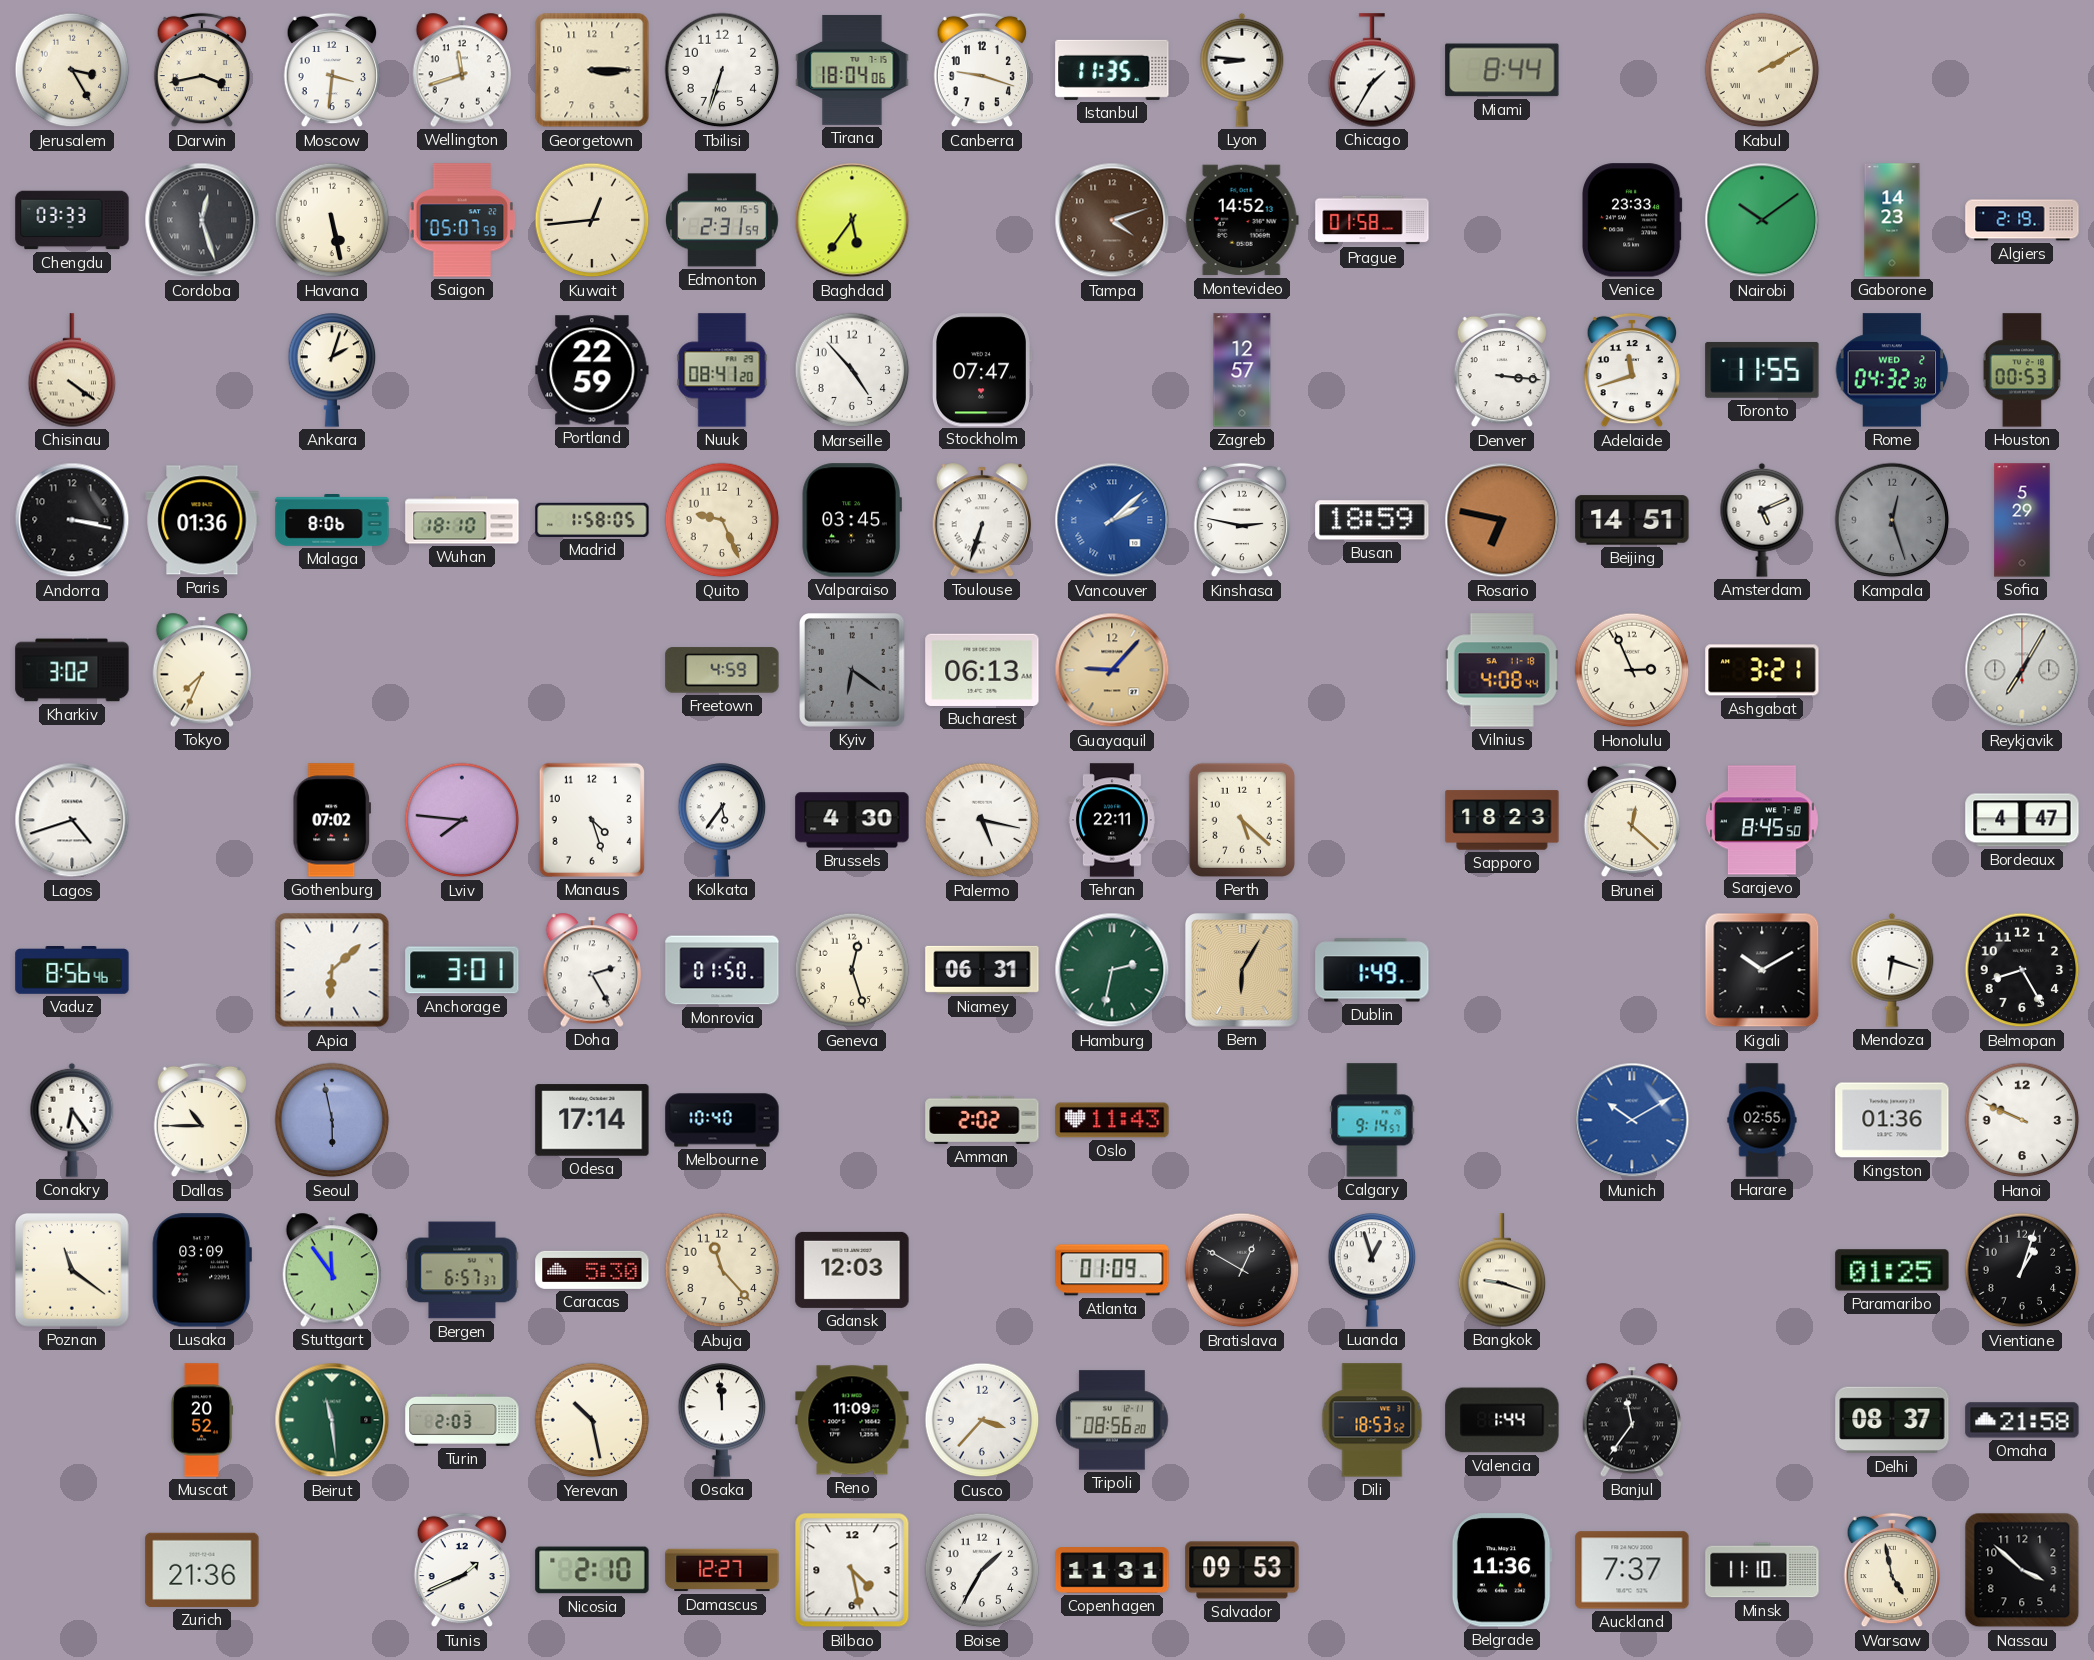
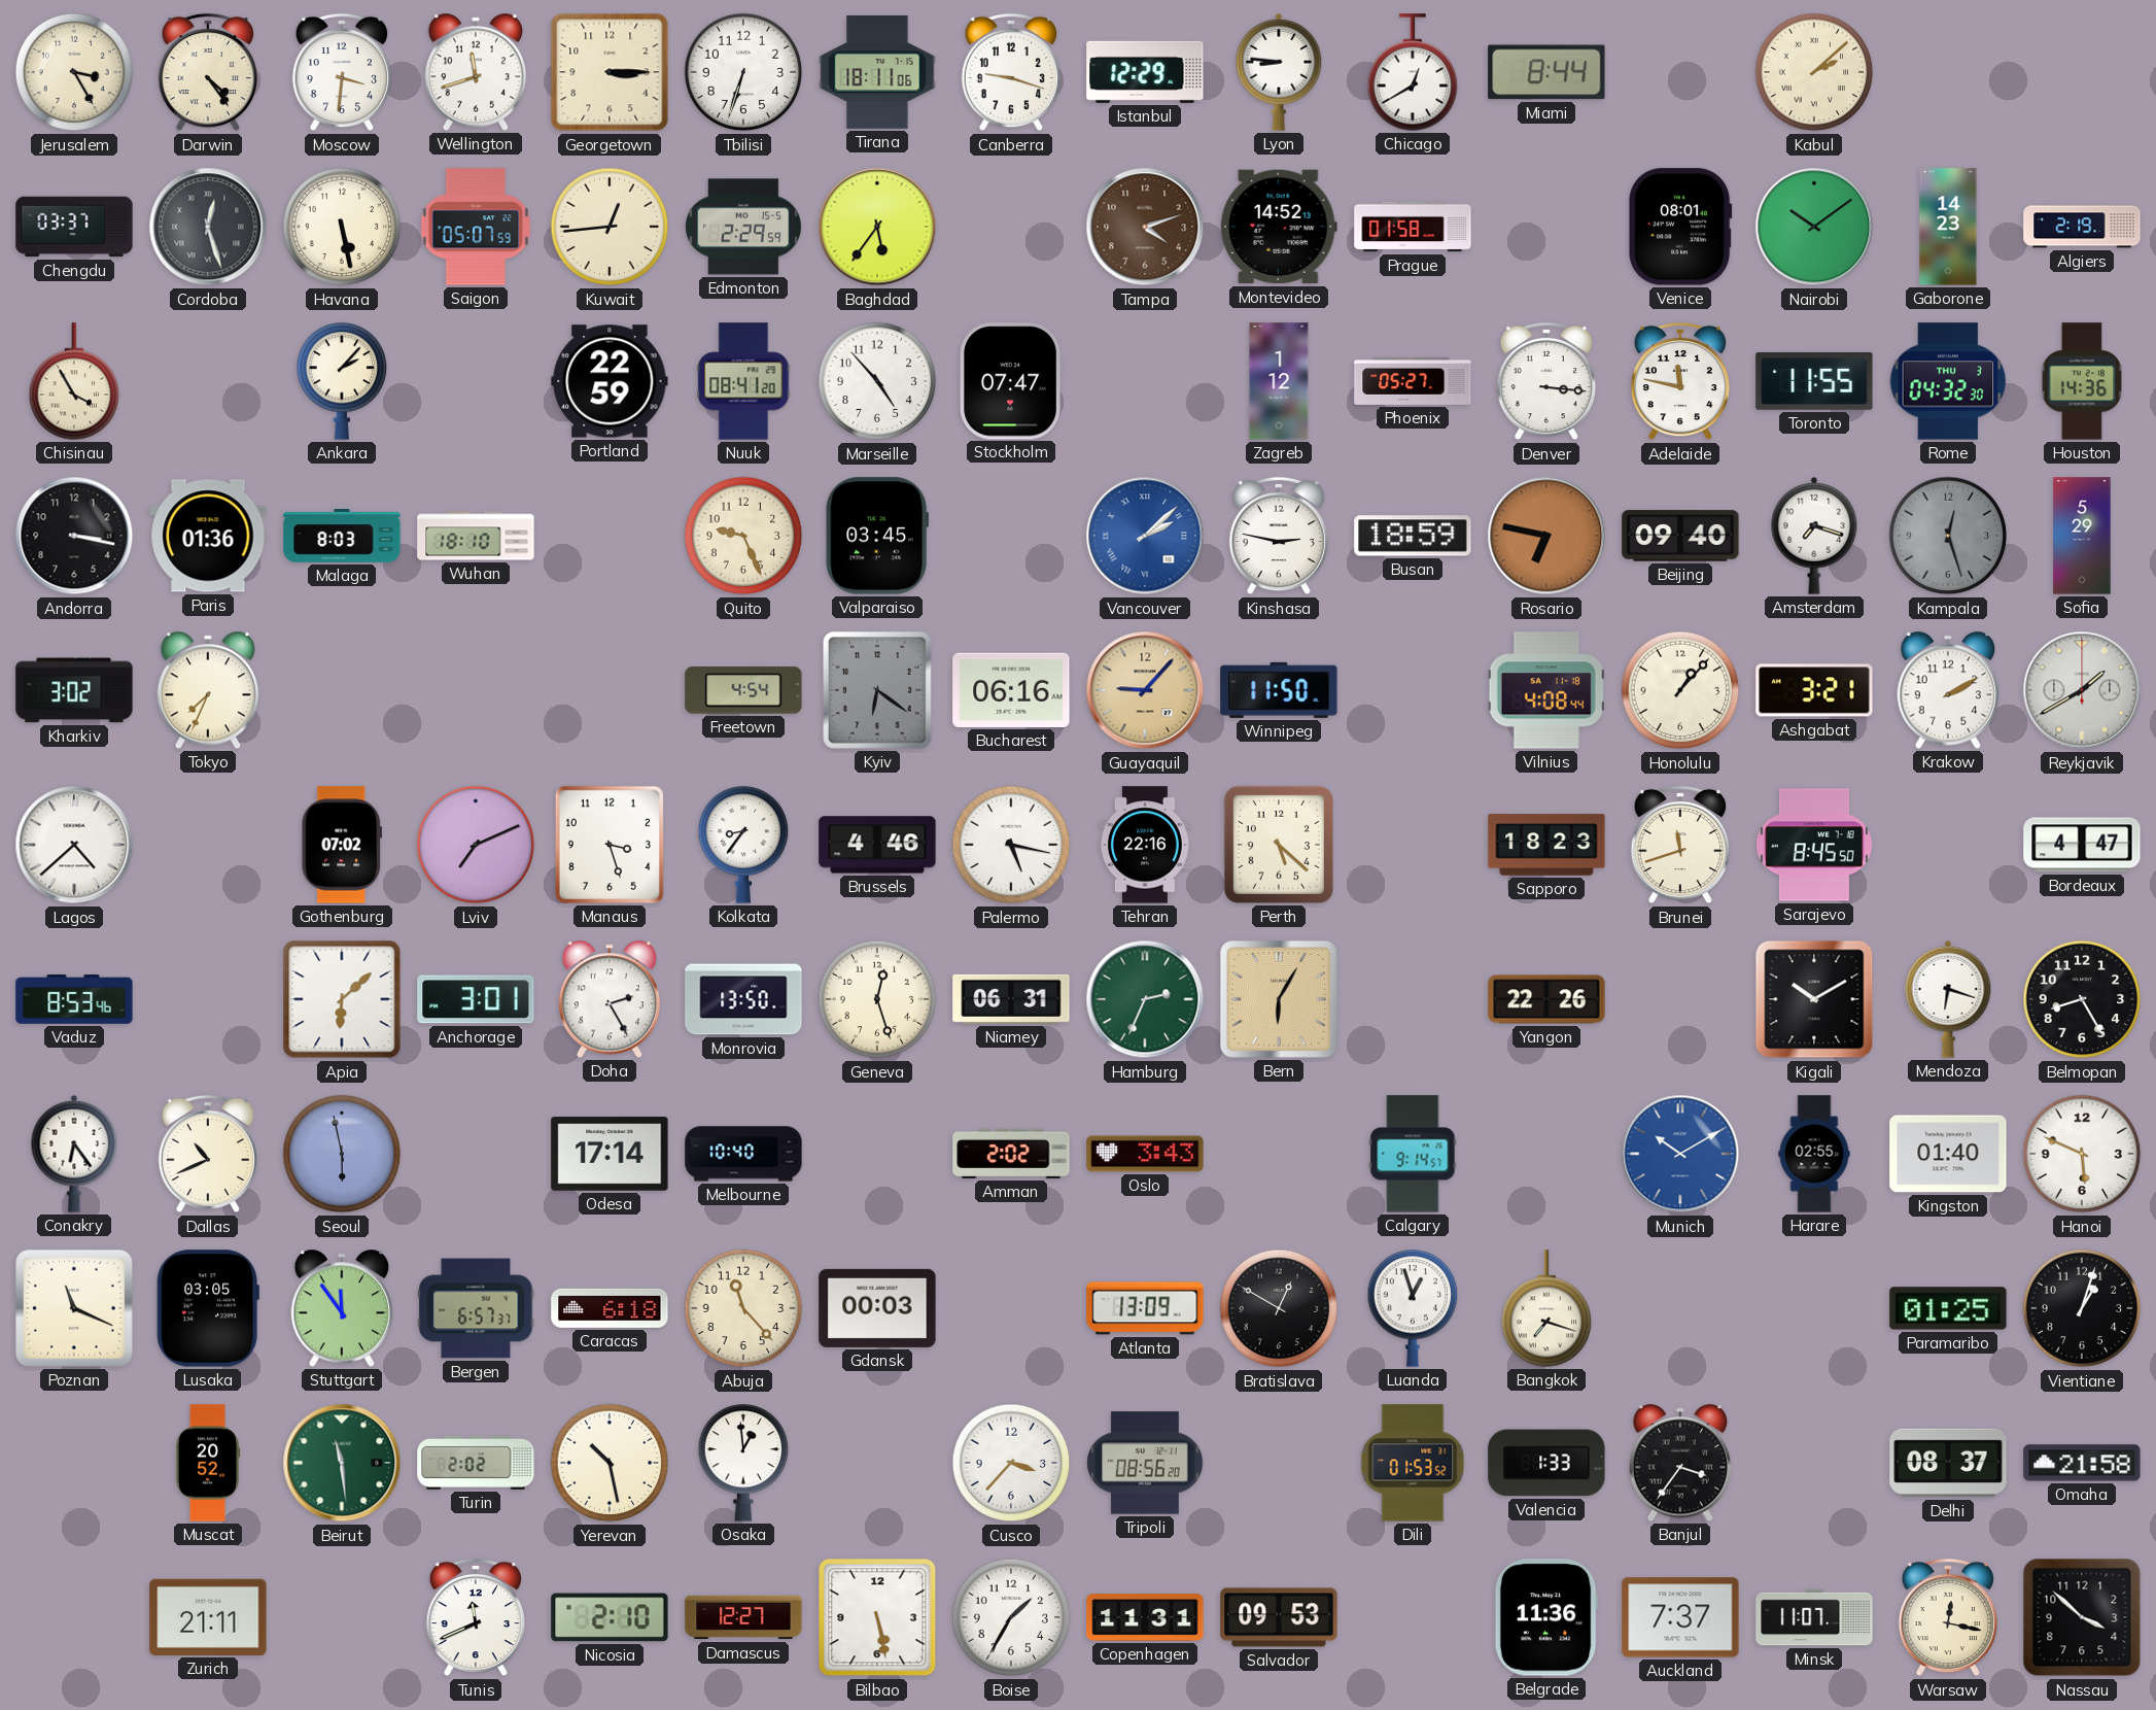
Darwin: 3:43 -> 4:24 (207, 72)
Tirana: 18:04 -> 18:11 (877, 72)
Istanbul: 11:35 -> 12:29 (1145, 72)
Chicago: 1:35 -> 12:40 (1413, 72)
Kabul: 2:10 -> 2:08 (1814, 72)
Chengdu: 03:33 -> 03:37 (74, 227)
Edmonton: 2:31 -> 2:29 (744, 227)
Venice: 23:33 -> 08:01 (1681, 227)
Chisinau: 4:21 -> 3:55 (74, 381)
Ankara: 2:03 -> 2:07 (342, 381)
Zagreb: 12:57 -> 1:12 (1279, 381)
Phoenix: none -> 05:27 (1413, 381)
Adelaide: 11:42 -> 11:47 (1679, 381)
Rome date: WED 2 -> THU 3 (1948, 381)
Houston: 00:53 -> 14:36 (2082, 381)
Malaga: 8:06 -> 8:03 (342, 536)
Madrid: 1:58 -> none (592, 520)
Toulouse: 6:33 -> none (982, 520)
Beijing: 14:51 -> 09:40 (1680, 536)
Amsterdam: 5:11 -> 7:18 (1814, 536)
Freetown: 4:59 -> 4:54 (743, 690)
Bucharest: 06:13 -> 06:16 (1011, 690)
Winnipeg: none -> 11:50 (1279, 690)
Honolulu: 2:56 -> 1:07 (1680, 690)
Krakow: none -> 2:10 (1948, 690)
Reykjavik: 7:05 -> 1:40 (2082, 690)
Lagos: 4:42 -> 4:38 (74, 845)
Lviv: 7:46 -> 7:11 (476, 845)
Manaus: 4:27 -> 3:27 (610, 845)
Kolkata: 5:36 -> 8:36 (743, 845)
Brussels: 4:30 -> 4:46 (877, 845)
Tehran: 22:11 -> 22:16 (1145, 845)
Brunei: 12:22 -> 11:42 (1679, 845)
Vaduz: 8:56 -> 8:53 (74, 1000)
Monrovia: 01:50 -> 13:50 (743, 999)
Hamburg: 2:32 -> 2:34 (1145, 999)
Dublin: 1:49 -> none (1372, 970)
Yangon: none -> 22:26 (1546, 999)
Dallas: 10:45 -> 10:41 (207, 1154)
Oslo: 11:43 -> 3:43 (1145, 1154)
Kingston: 01:36 -> 01:40 (1948, 1154)
Hanoi: 9:49 -> 5:49 (2082, 1154)
Poznan: 11:21 -> 11:19 (75, 1309)
Lusaka: 03:09 -> 03:05 (208, 1308)
Caracas: 5:30 -> 6:18 (610, 1308)
Gdansk: 12:03 -> 00:03 (877, 1308)
Atlanta: 01:09 -> 13:09 (1145, 1308)
Bangkok: 9:18 -> 7:18 (1546, 1308)
Turin: 2:03 -> 2:02 (476, 1463)
Osaka: 11:59 -> 12:59 (743, 1463)
Reno: 11:09 -> none (852, 1420)
Dili: 18:53 -> 01:53 (1413, 1463)
Valencia: 1:44 -> 1:33 (1546, 1463)
Banjul: 11:36 -> 3:36 (1680, 1463)
Zurich: 21:36 -> 21:11 (208, 1617)
Tunis: 1:41 -> 11:41 (475, 1617)
Bilbao: 4:28 -> 5:28 (877, 1617)
Minsk: 11:10 -> 11:07 (1814, 1617)
Warsaw: 4:58 -> 12:17 (1947, 1617)
